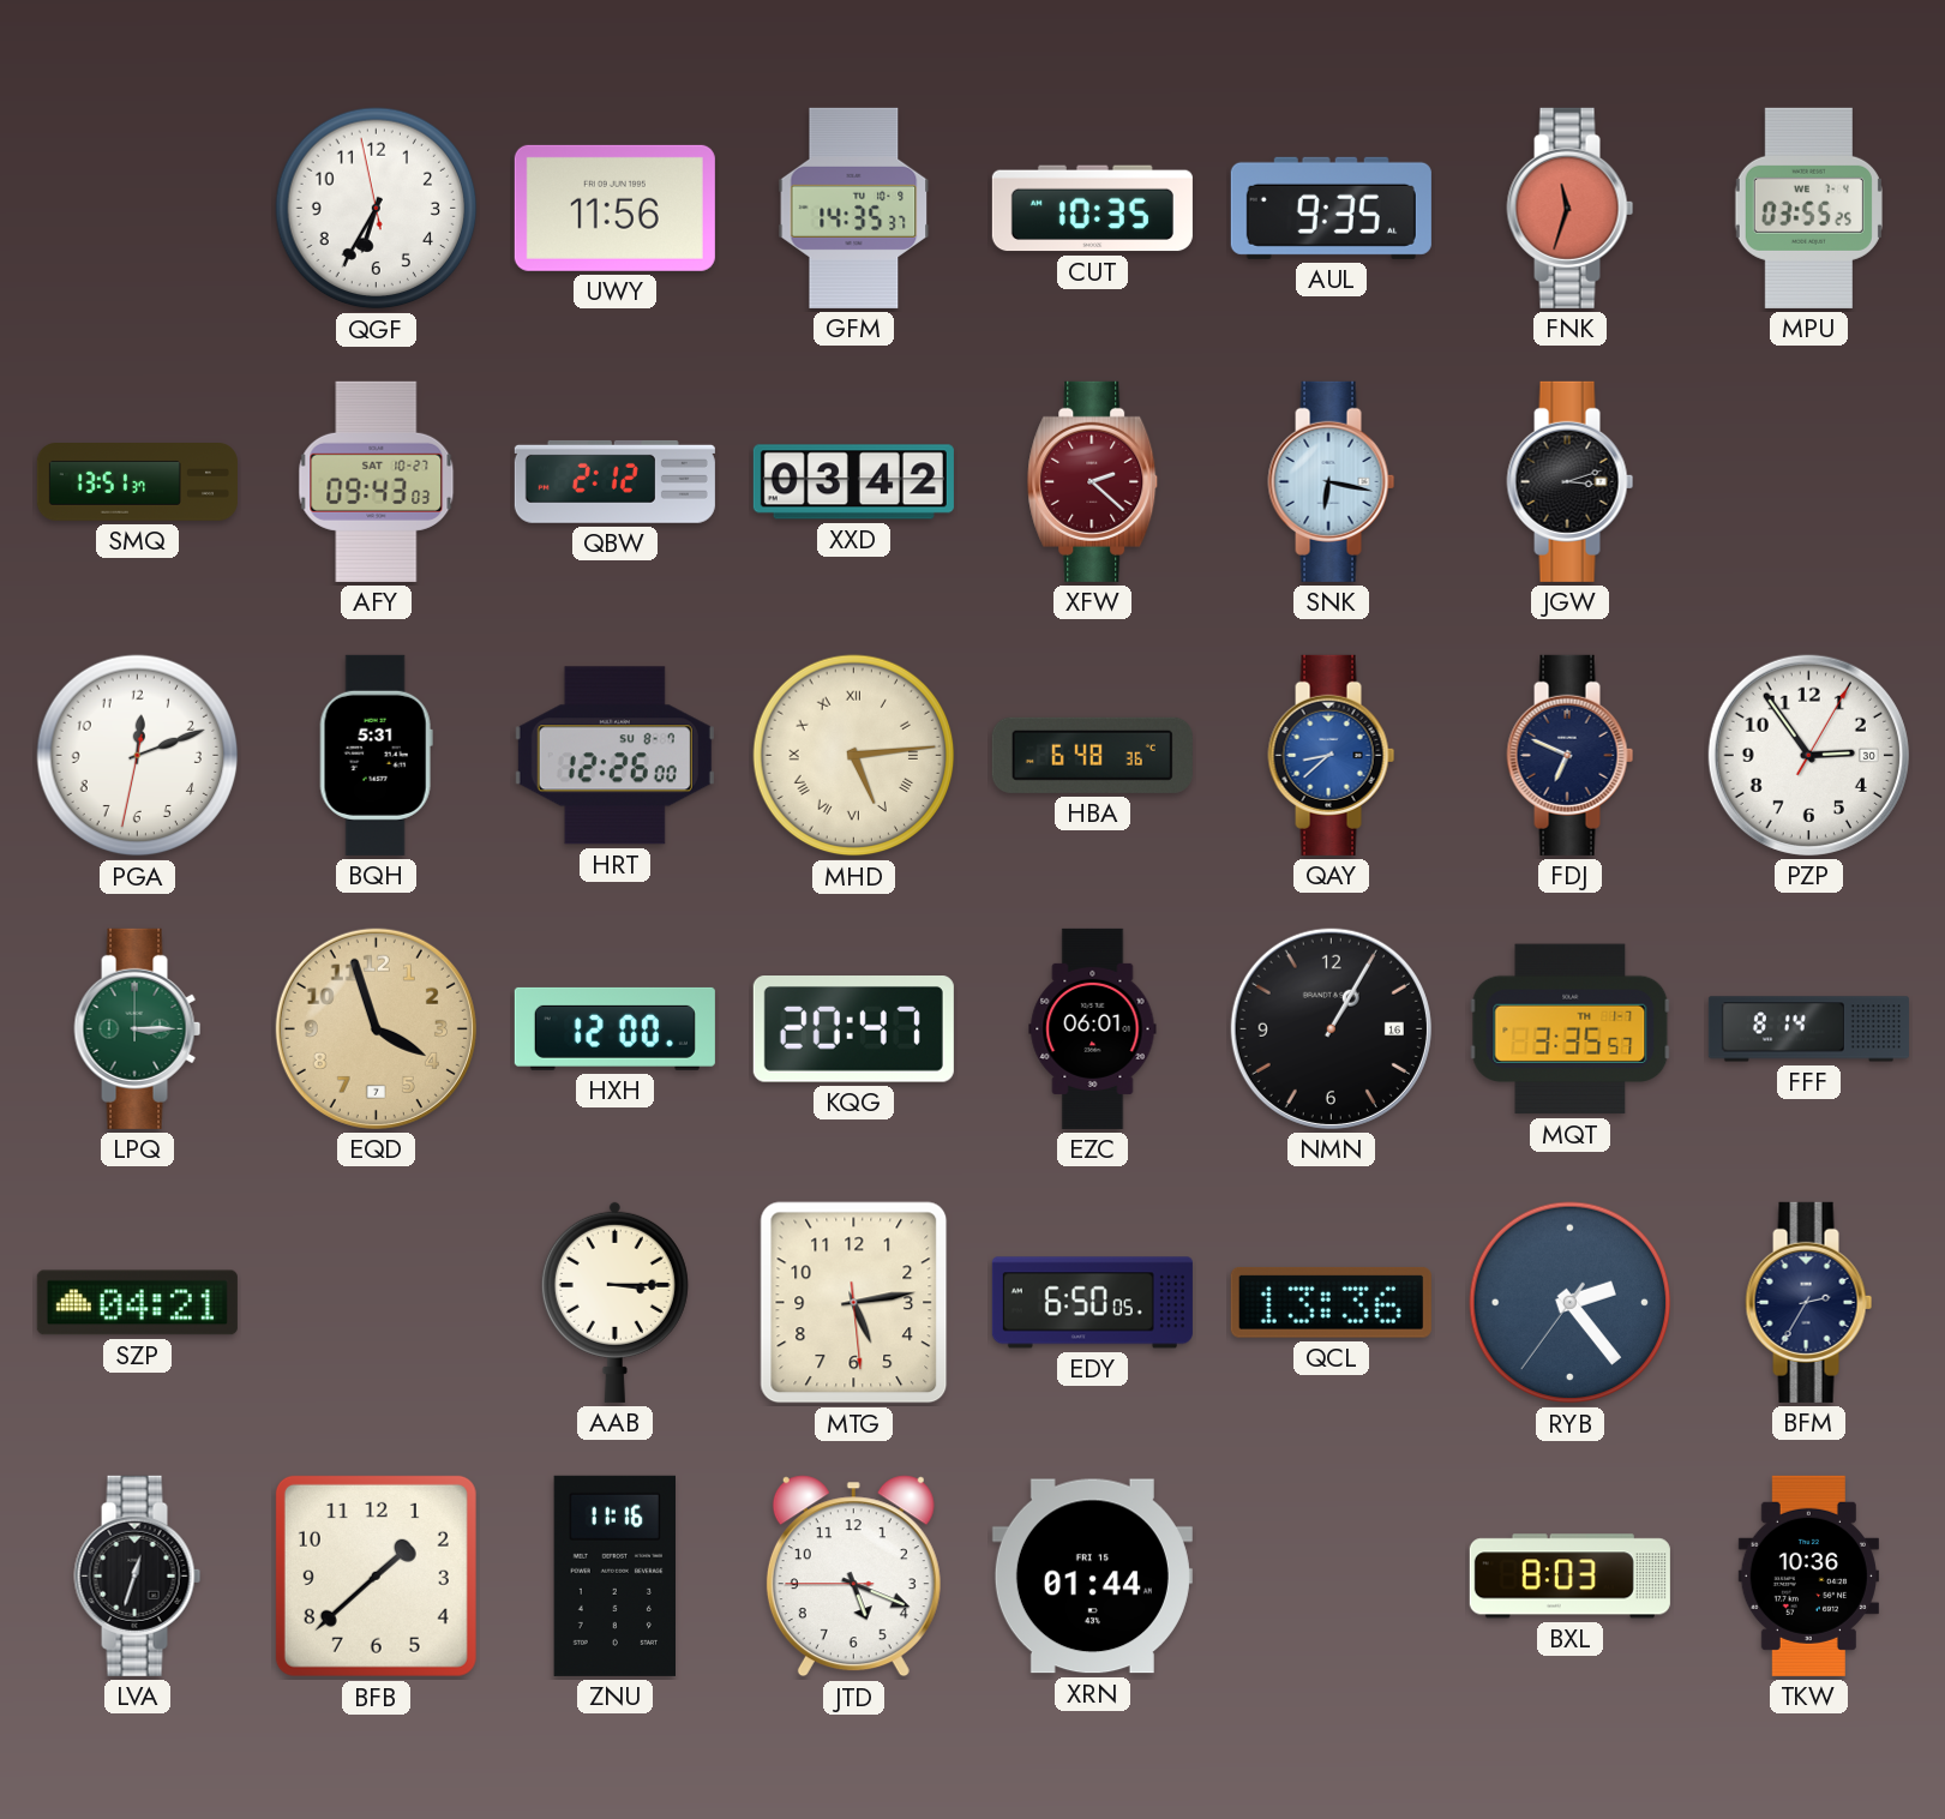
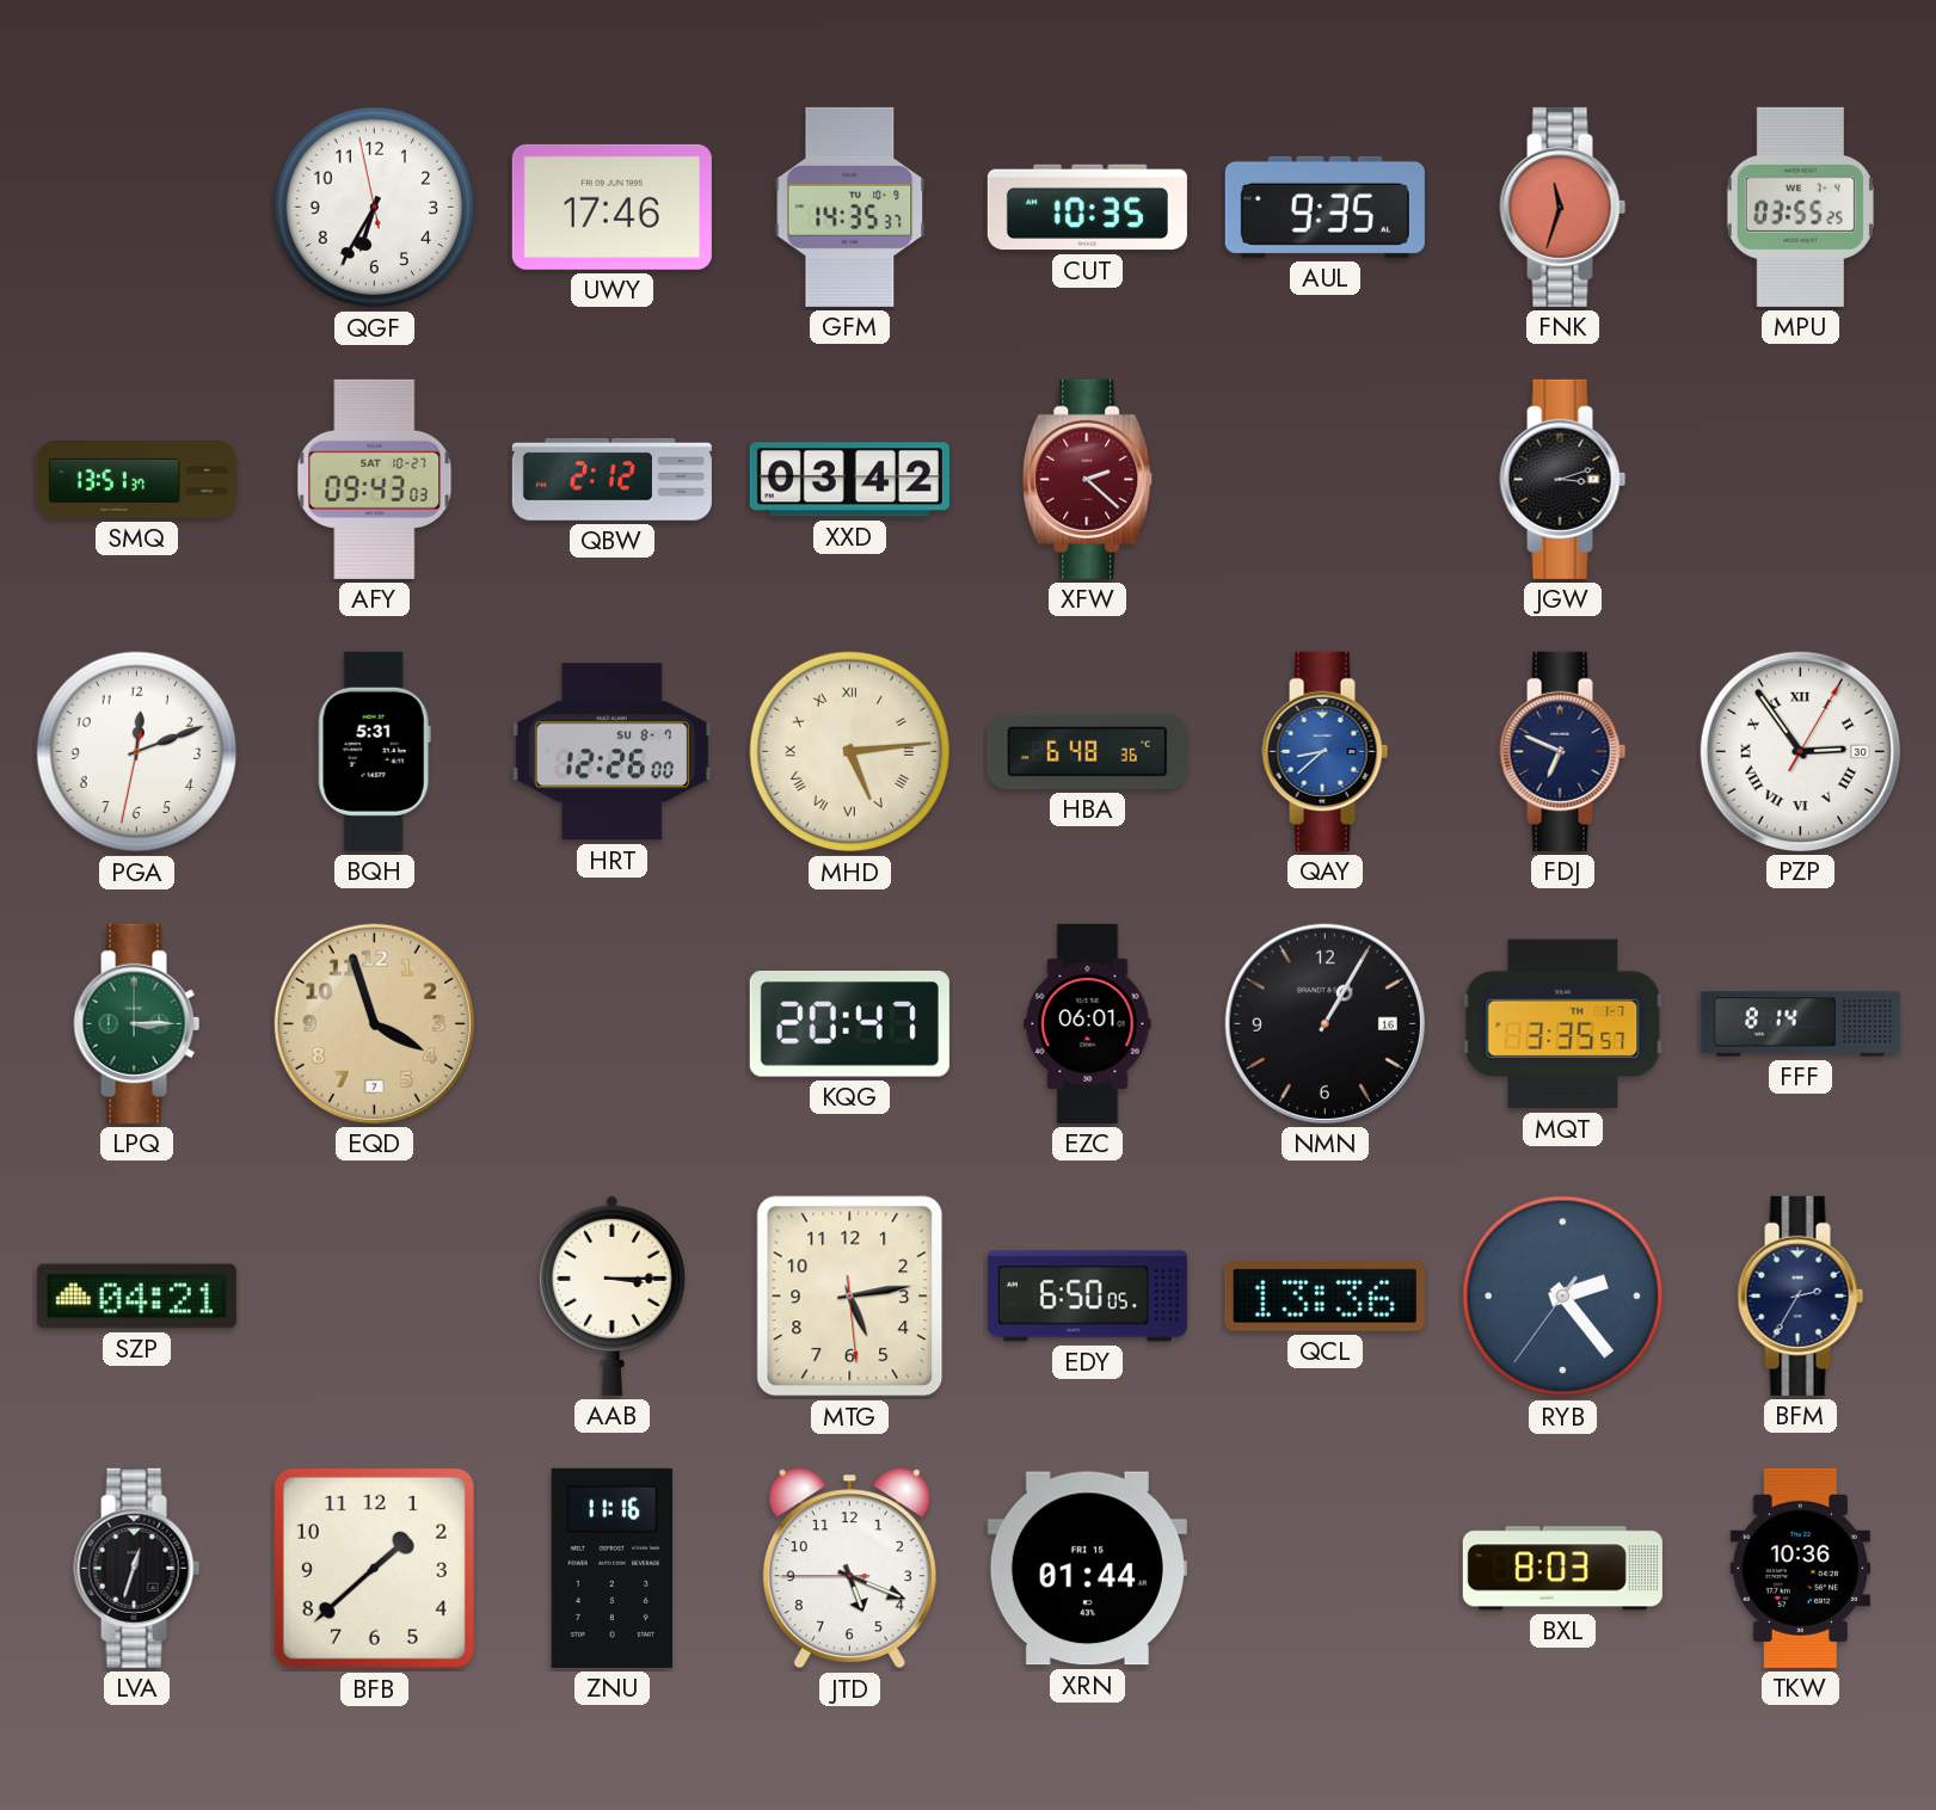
UWY: 11:56 -> 17:46 (611, 207)
SNK: 6:17 -> none (1332, 481)
PZP numerals: Arabic -> Roman (1800, 751)
HXH: 12:00 -> none (614, 1028)
